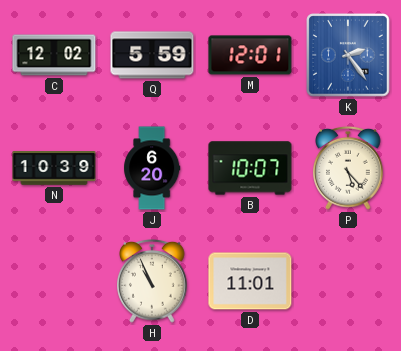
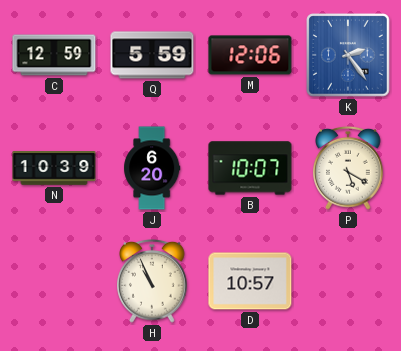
C: 12:02 -> 12:59 (54, 55)
M: 12:01 -> 12:06 (250, 55)
P: 5:23 -> 5:20 (349, 168)
D: 11:01 -> 10:57 (250, 281)
